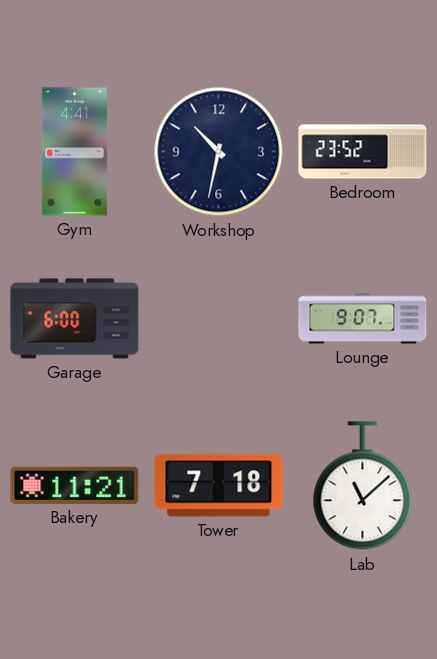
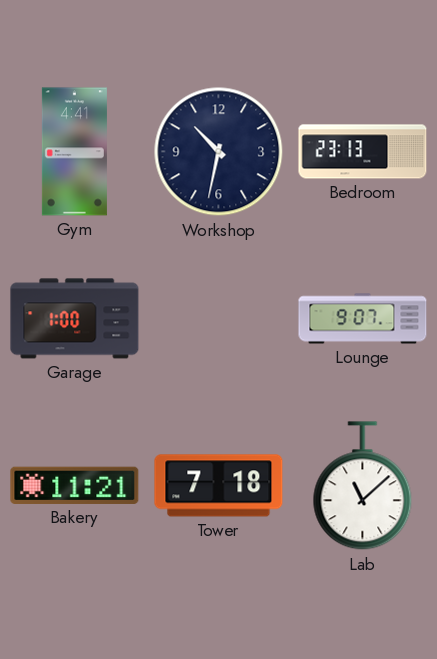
Bedroom: 23:52 -> 23:13 (363, 152)
Garage: 6:00 -> 1:00 (75, 319)
